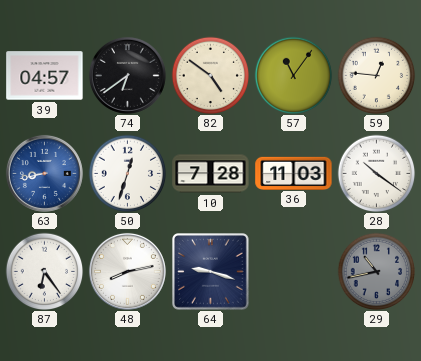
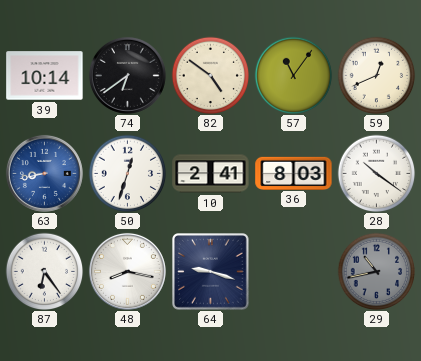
39: 04:57 -> 10:14 (45, 76)
59: 12:46 -> 12:41 (376, 75)
10: 7:28 -> 2:41 (211, 174)
36: 11:03 -> 8:03 (294, 173)
48: 8:13 -> 8:17 (127, 271)
